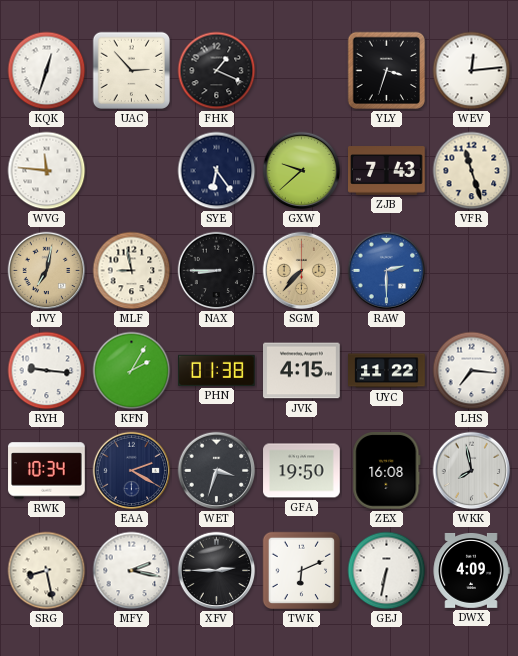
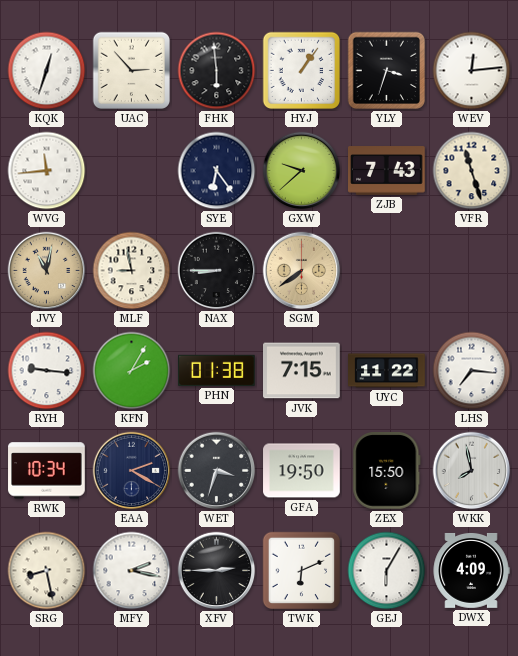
FHK: 1:19 -> 5:59 (217, 71)
HYJ: none -> 1:06 (302, 71)
WVG: 11:46 -> 11:44 (47, 171)
JVY: 7:02 -> 11:02 (47, 271)
SGM: 7:37 -> 7:39 (302, 271)
RAW: 2:30 -> none (387, 271)
JVK: 4:15 -> 7:15 (302, 371)
ZEX: 16:08 -> 15:50 (387, 471)
GEJ: 6:32 -> 6:05 (387, 571)
